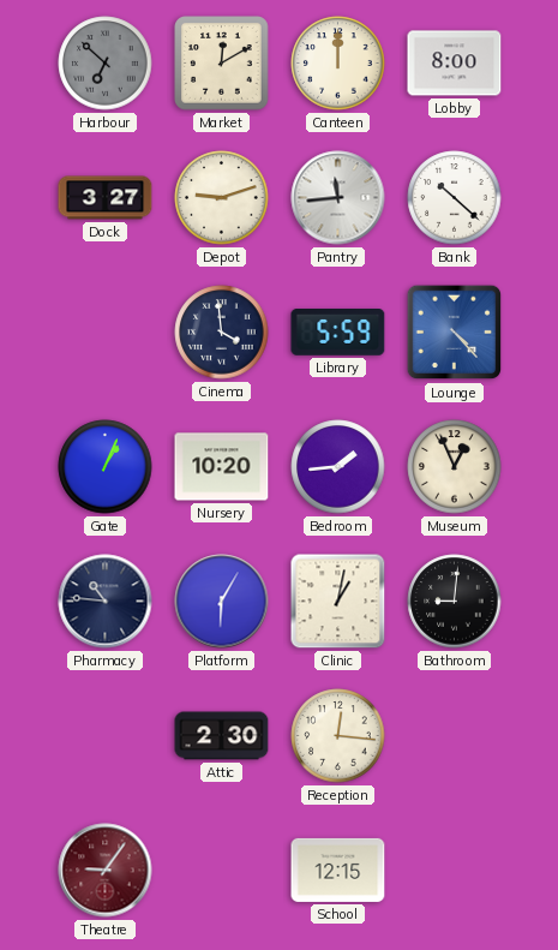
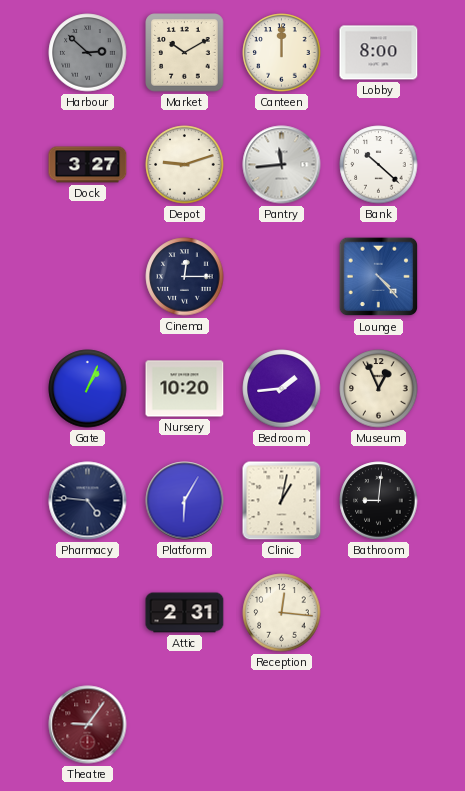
Harbour: 6:52 -> 2:52 (88, 53)
Market: 12:10 -> 10:10 (185, 53)
Cinema: 3:59 -> 12:15 (185, 277)
Library: 5:59 -> none (338, 333)
Pharmacy: 10:46 -> 4:46 (88, 501)
Attic: 2:30 -> 2:31 (185, 613)
School: 12:15 -> none (338, 870)
